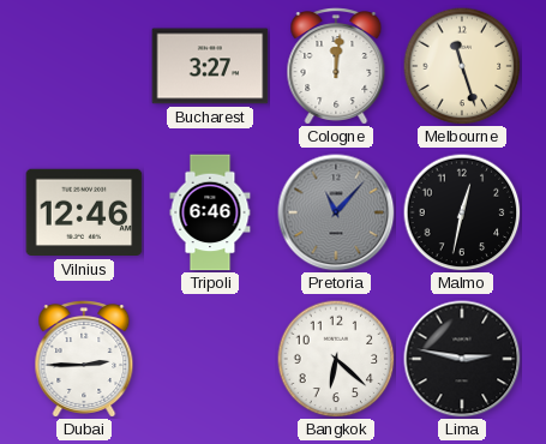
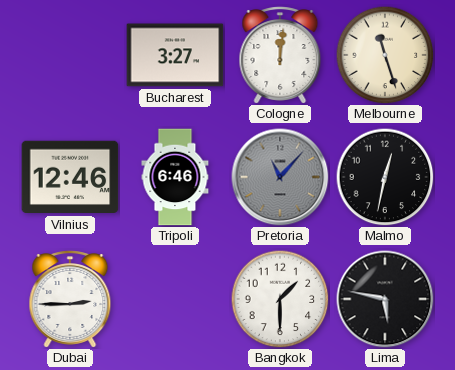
Bangkok: 6:22 -> 1:30 (280, 299)
Lima: 2:47 -> 5:47 (385, 299)
